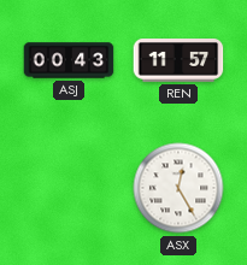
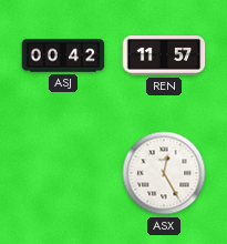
ASJ: 00:43 -> 00:42 (63, 55)
